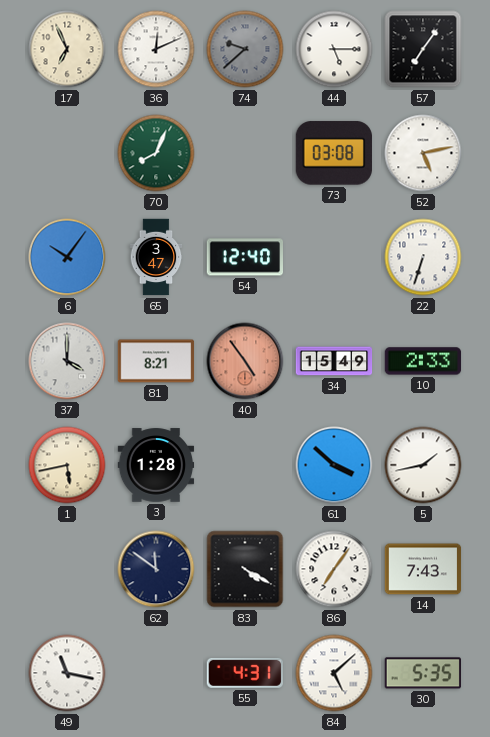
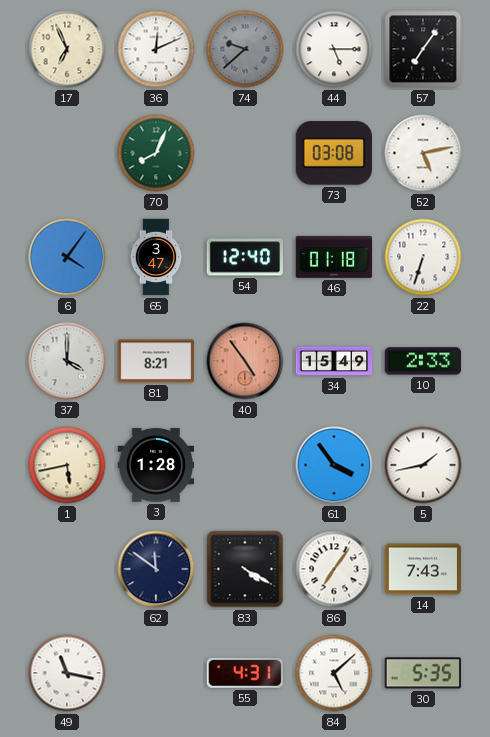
6: 10:06 -> 4:06 (67, 257)
46: none -> 01:18 (334, 257)
61: 3:52 -> 3:54 (334, 465)
